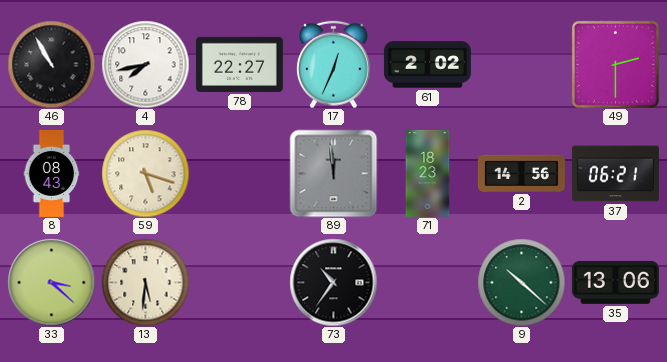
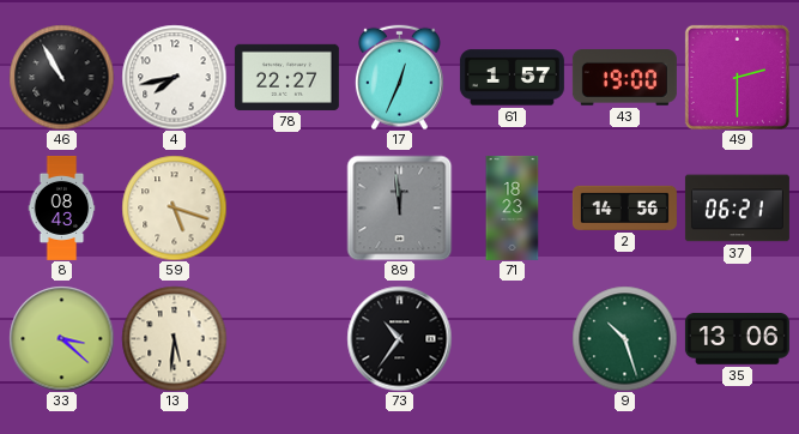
61: 2:02 -> 1:57 (512, 78)
43: none -> 19:00 (624, 78)
9: 10:22 -> 10:27 (624, 338)
